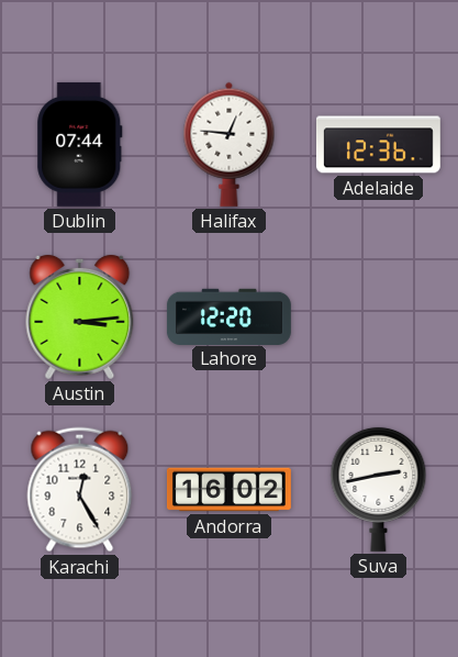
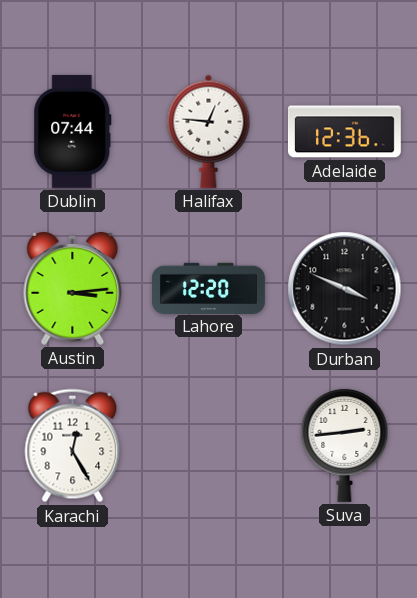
Durban: none -> 3:49 (345, 289)
Andorra: 16:02 -> none (228, 490)
Suva: 2:43 -> 2:44 (345, 445)
